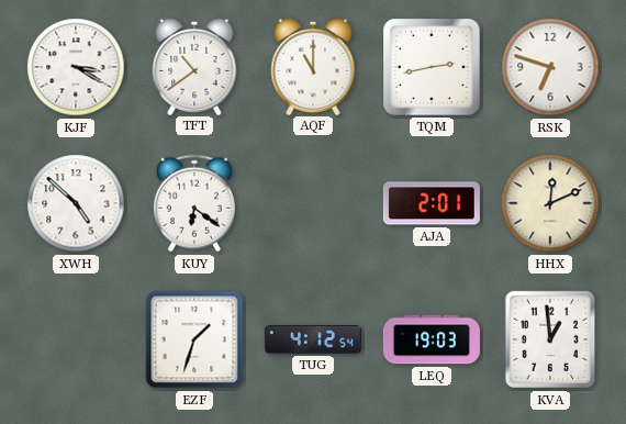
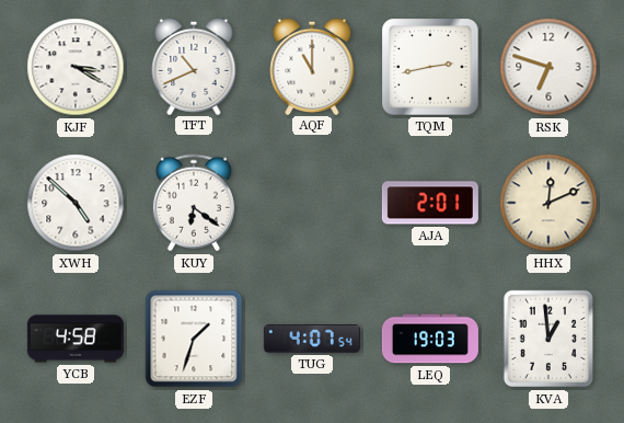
TFT: 10:39 -> 10:41 (194, 66)
YCB: none -> 4:58 (76, 339)
TUG: 4:12 -> 4:07 (312, 340)
